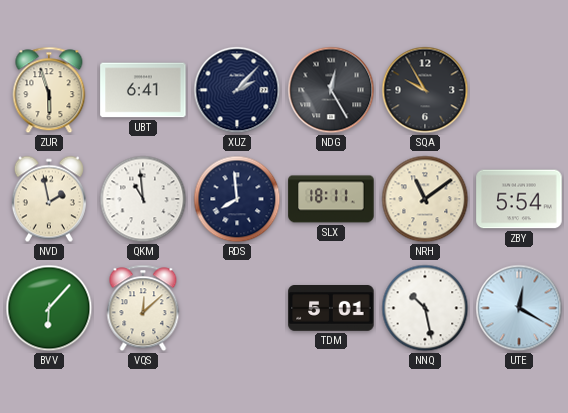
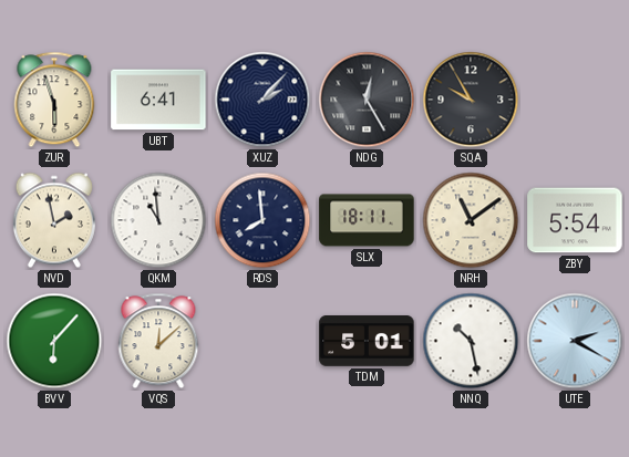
UTE: 12:20 -> 2:20 (575, 341)
